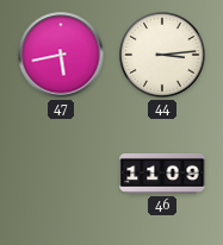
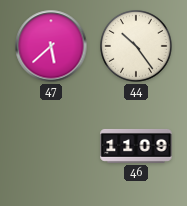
47: 5:43 -> 5:38 (51, 46)
44: 3:14 -> 10:24 (137, 47)
